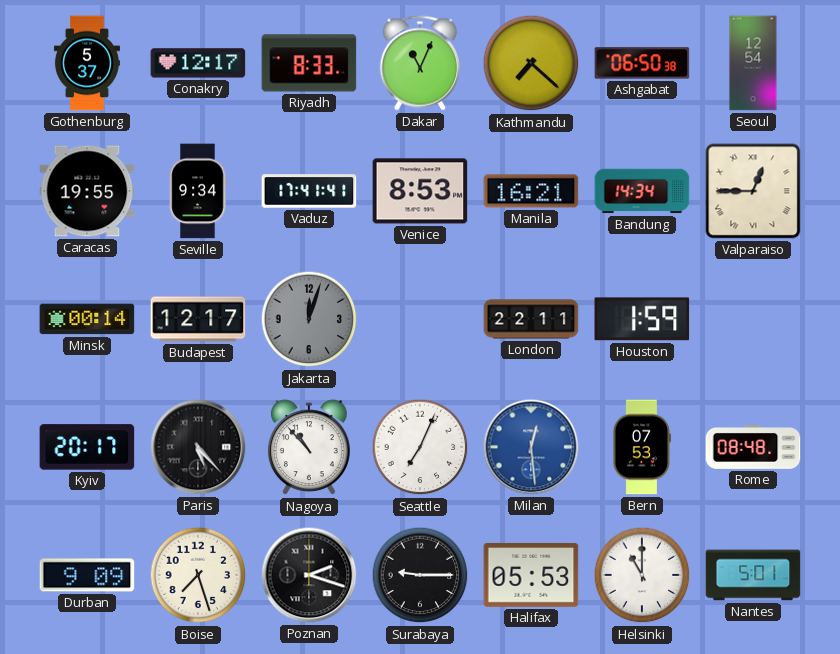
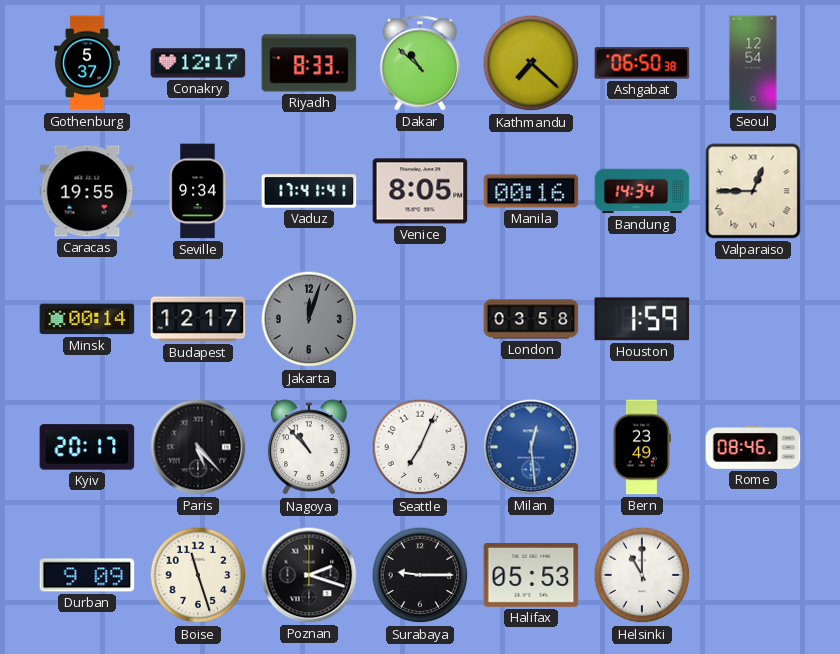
Dakar: 11:04 -> 10:52 (420, 63)
Venice: 8:53 -> 8:05 (420, 191)
Manila: 16:21 -> 00:16 (531, 191)
London: 22:11 -> 03:58 (531, 319)
Bern: 07:53 -> 23:49 (641, 447)
Rome: 08:48 -> 08:46 (753, 448)
Boise: 7:27 -> 11:27 (198, 575)
Nantes: 5:01 -> none (753, 575)
